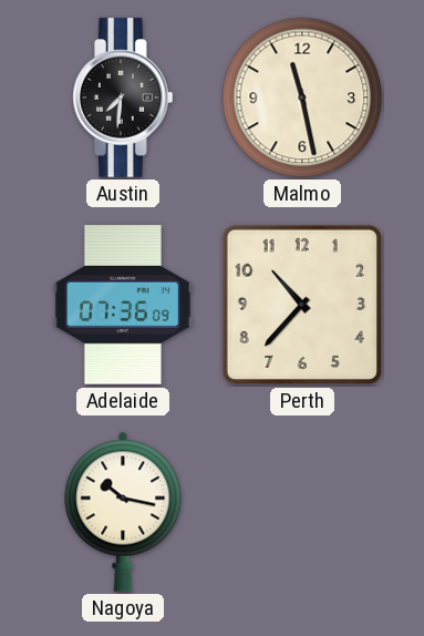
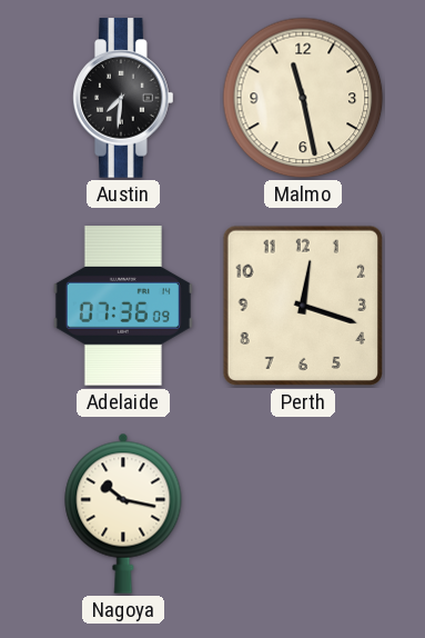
Perth: 10:37 -> 12:18 (303, 306)
